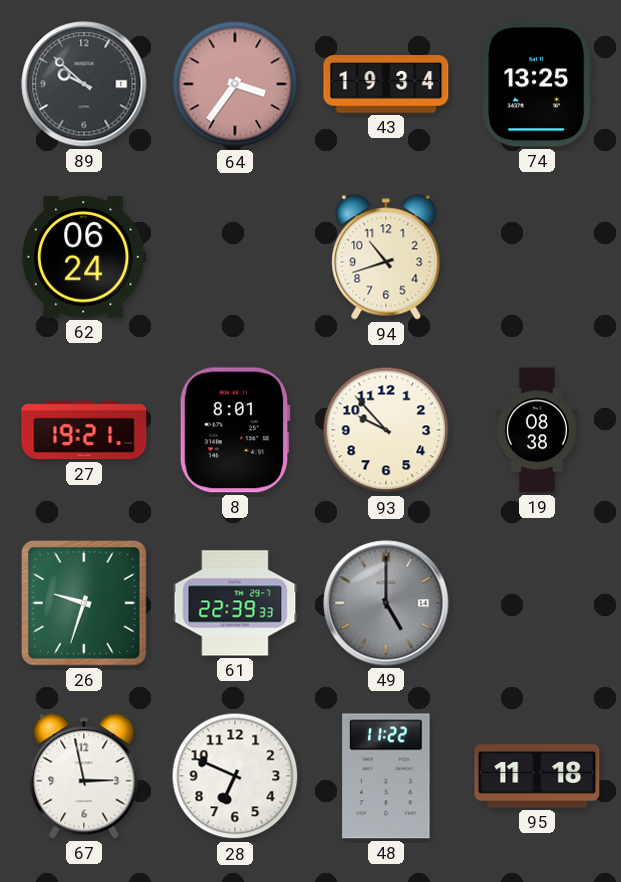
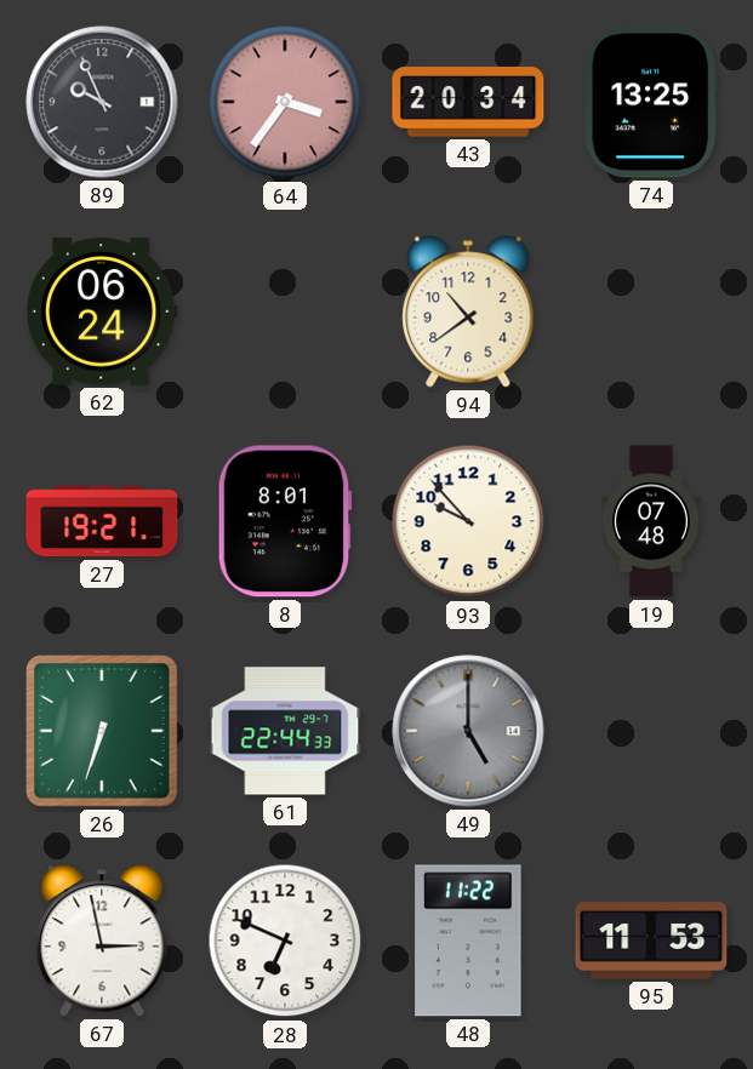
89: 9:52 -> 9:56 (102, 102)
43: 19:34 -> 20:34 (468, 102)
94: 10:42 -> 10:39 (468, 311)
19: 08:38 -> 07:48 (651, 521)
26: 9:33 -> 6:33 (103, 732)
61: 22:39 -> 22:44 (285, 731)
95: 11:18 -> 11:53 (651, 941)
